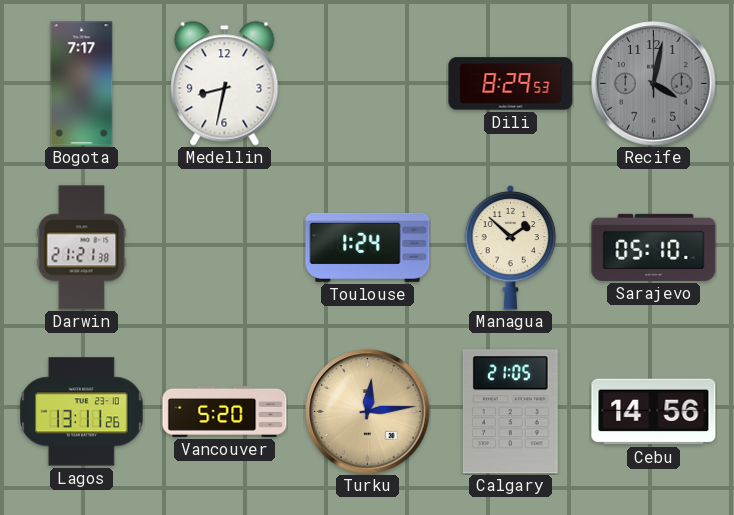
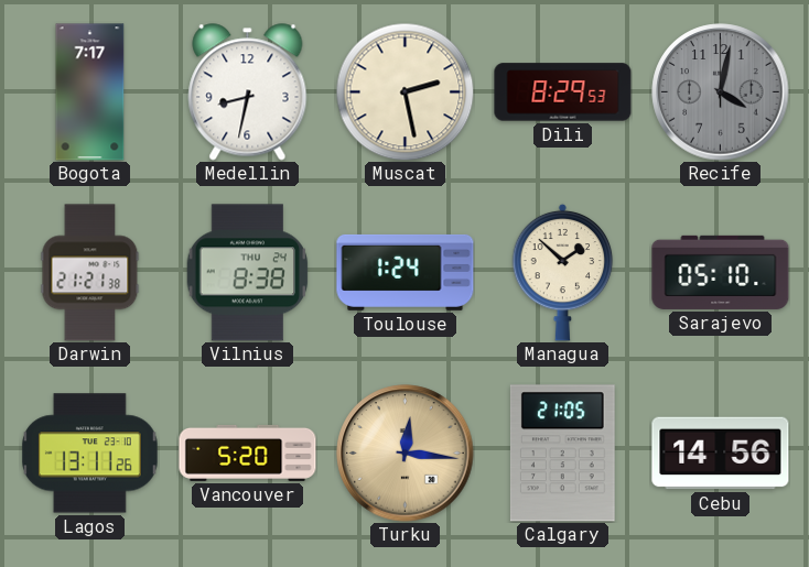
Muscat: none -> 2:28 (404, 91)
Vilnius: none -> 8:38 (248, 273)
Turku: 12:14 -> 12:16 (406, 454)
